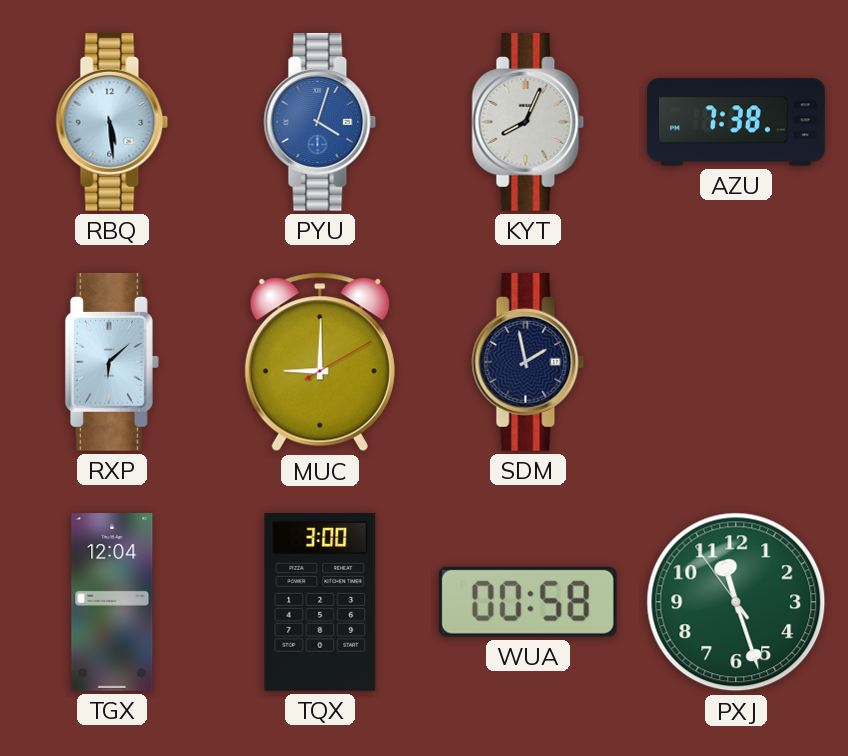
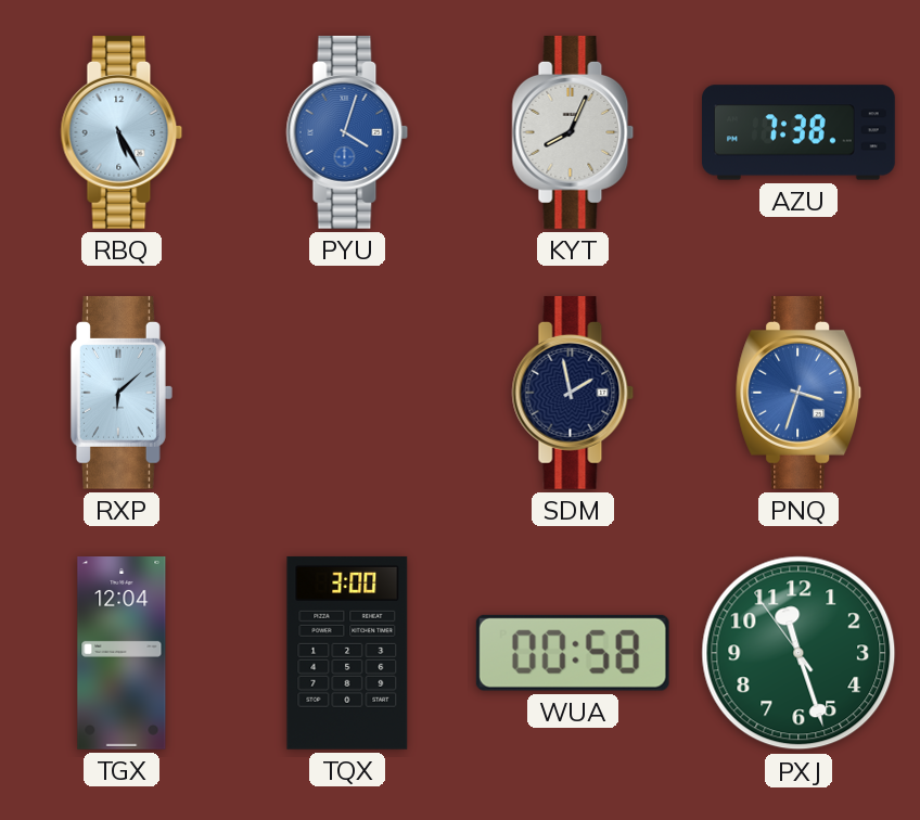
RBQ: 5:29 -> 5:25 (122, 132)
MUC: 9:00 -> none (320, 362)
PNQ: none -> 3:33 (798, 393)
